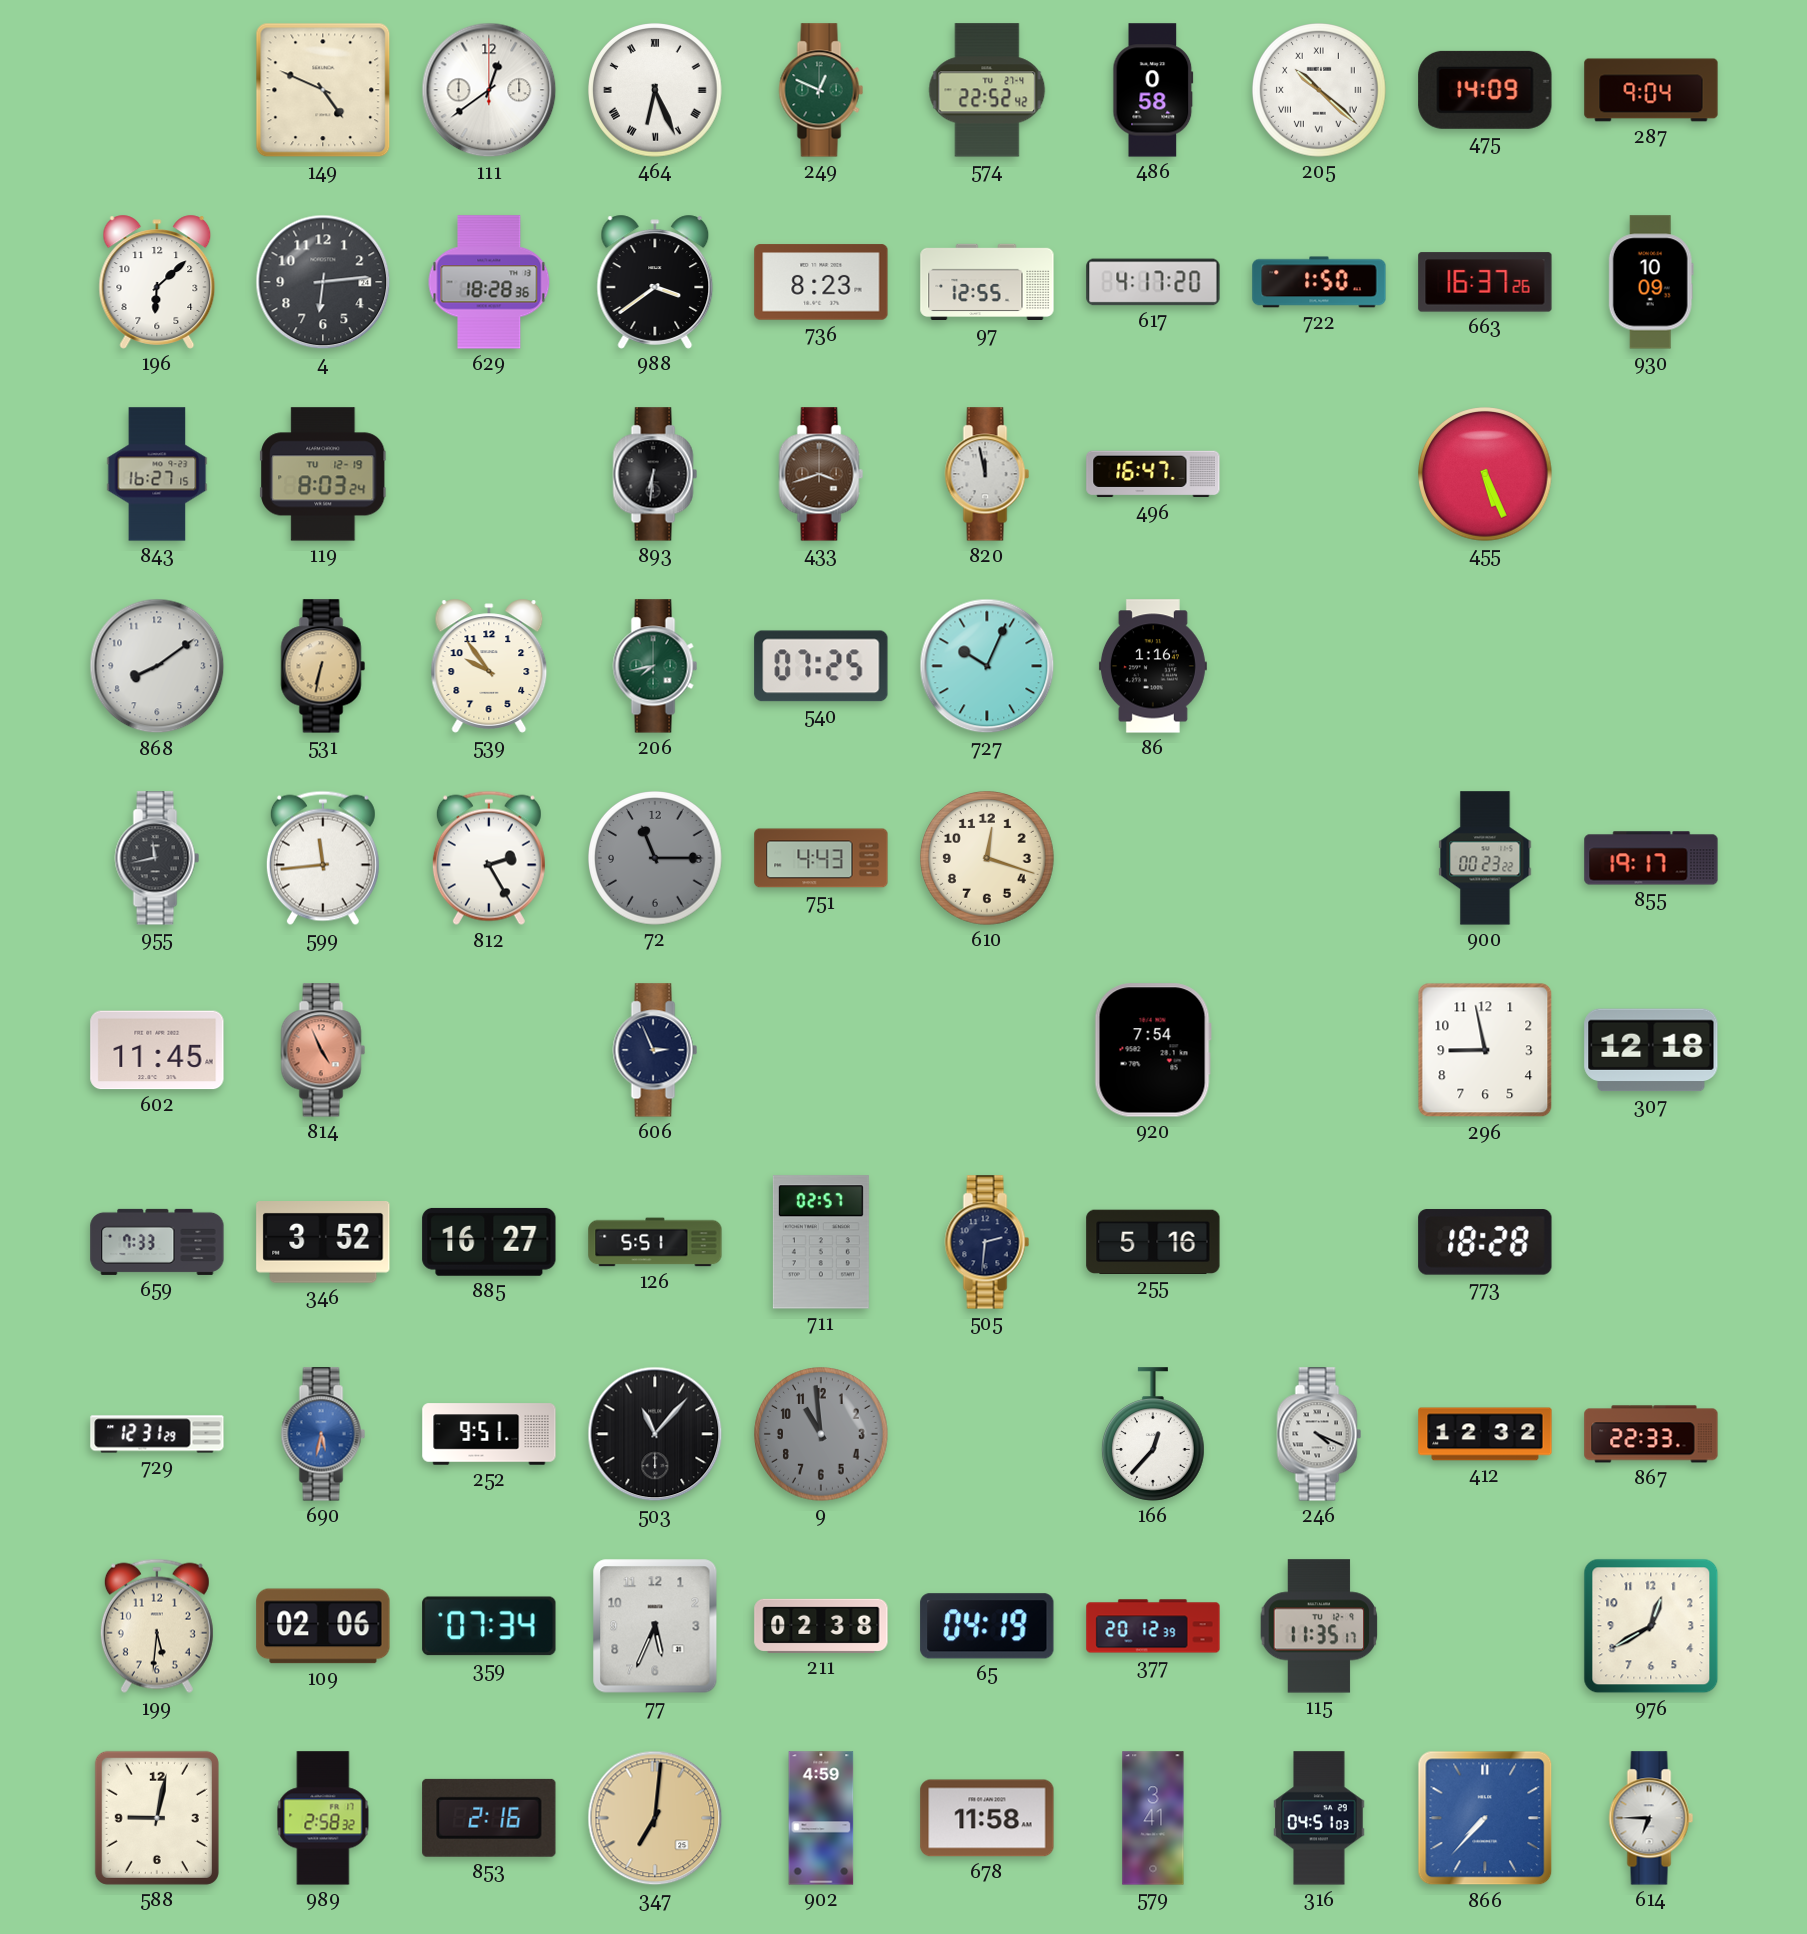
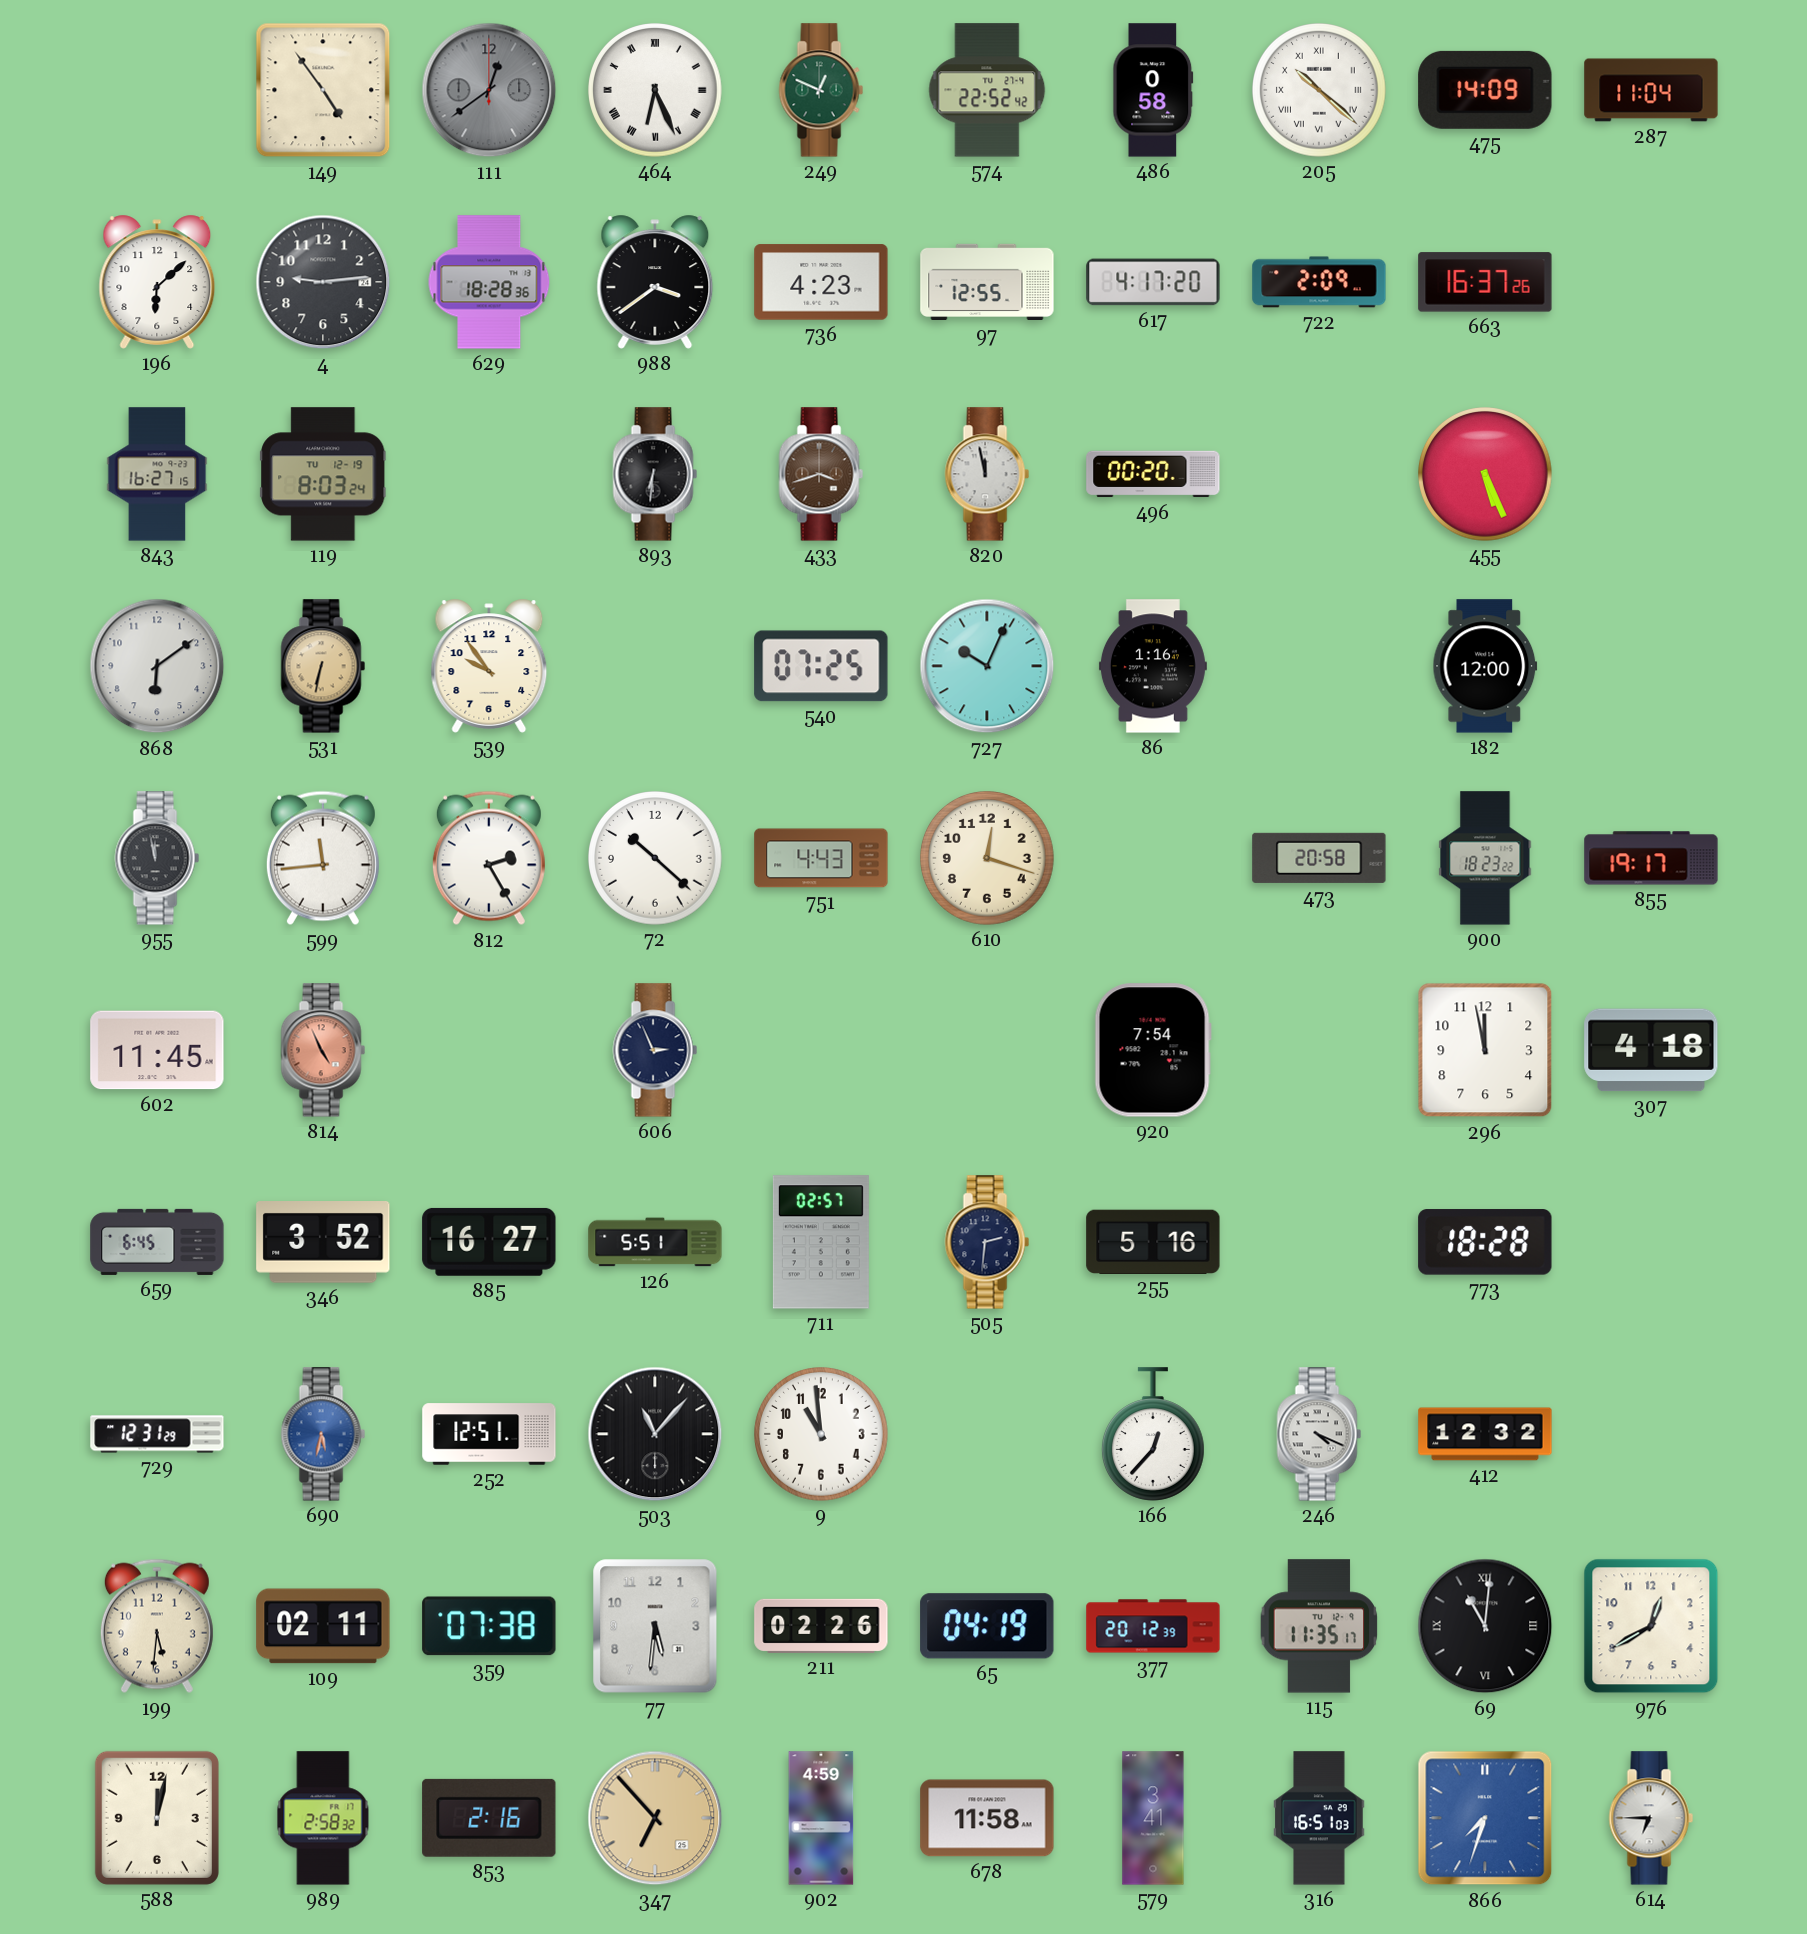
149: 4:49 -> 4:54 (323, 90)
111 dial: white -> grey (489, 90)
287: 9:04 -> 11:04 (1651, 90)
4: 6:14 -> 9:14 (323, 282)
736: 8:23 -> 4:23 (821, 282)
722: 1:50 -> 2:09 (1319, 282)
930: 10:09 -> none (1651, 282)
496: 16:47 -> 00:20 (1153, 474)
868: 8:09 -> 6:09 (157, 666)
206: 7:43 -> none (655, 666)
182: none -> 12:00 (1485, 666)
955: 11:43 -> 11:58 (157, 858)
72: 11:15 -> 10:22 (655, 858)
72 dial: grey -> white (655, 858)
473: none -> 20:58 (1319, 858)
900: 00:23 -> 18:23 (1485, 858)
296: 8:58 -> 11:58 (1485, 1050)
307: 12:18 -> 4:18 (1651, 1050)
659: 7:33 -> 6:45 (157, 1242)
252: 9:51 -> 12:51 (489, 1434)
9 dial: grey -> white (821, 1434)
867: 22:33 -> none (1651, 1434)
109: 02:06 -> 02:11 (323, 1626)
359: 07:34 -> 07:38 (489, 1626)
77: 5:34 -> 5:31 (655, 1626)
211: 02:38 -> 02:26 (821, 1626)
69: none -> 11:01 (1485, 1626)
588: 9:02 -> 12:02 (157, 1818)
347: 7:01 -> 6:53 (655, 1818)
316: 04:51 -> 16:51 (1319, 1818)
866: 7:37 -> 7:33 (1485, 1818)
